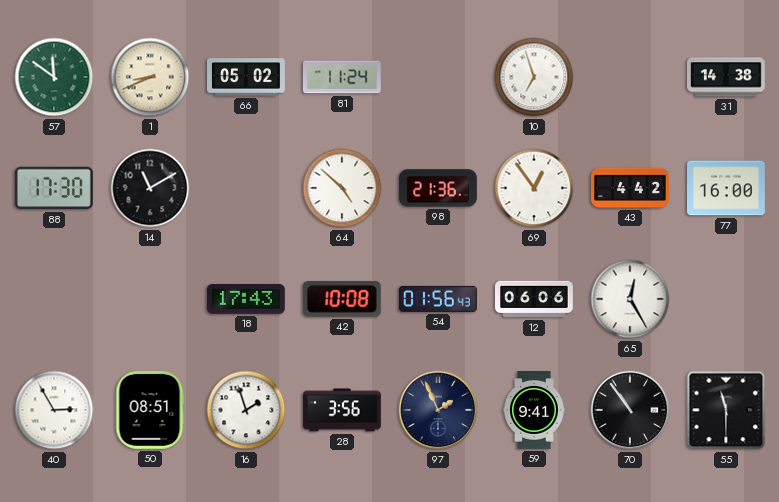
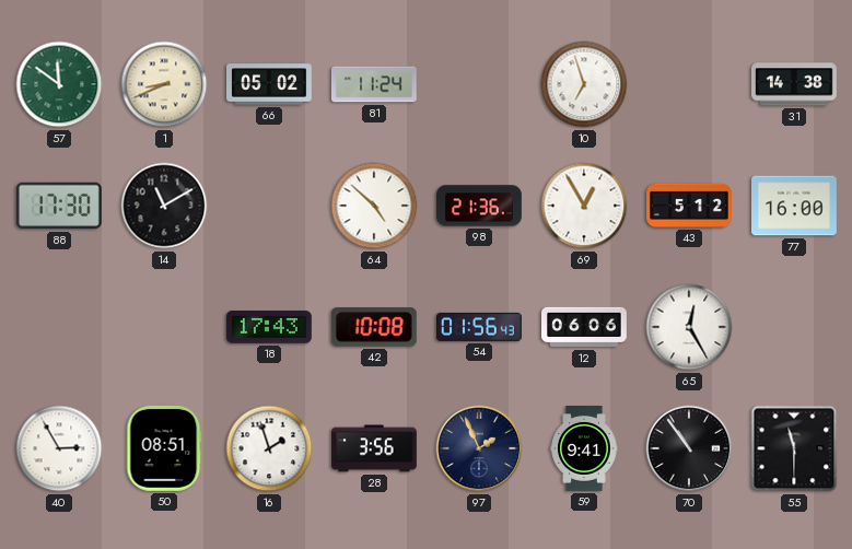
69: 12:54 -> 12:55 (584, 206)
43: 4:42 -> 5:12 (690, 206)
